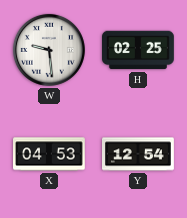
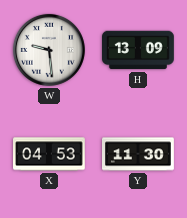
H: 02:25 -> 13:09 (139, 50)
Y: 12:54 -> 11:30 (139, 154)
